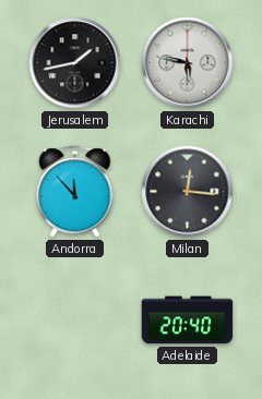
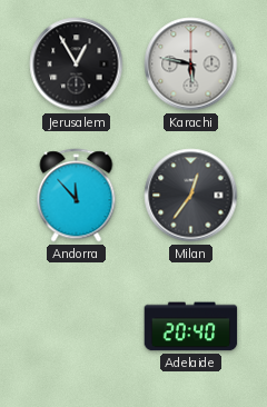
Jerusalem: 1:43 -> 12:55 (77, 64)
Milan: 12:16 -> 12:36 (191, 196)
